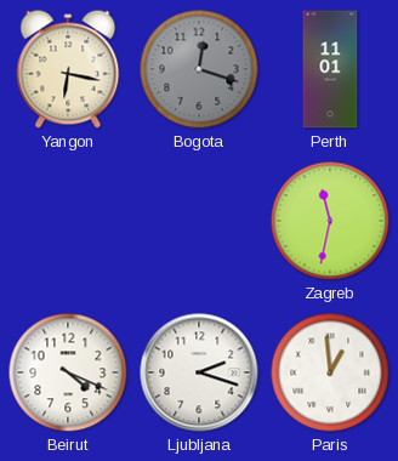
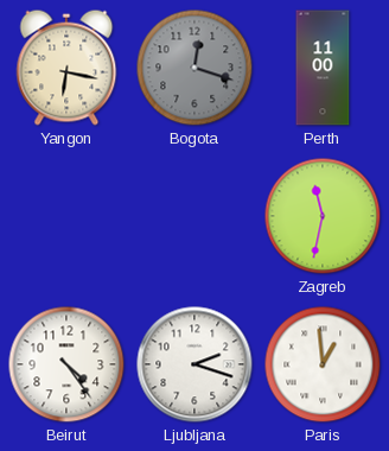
Perth: 11:01 -> 11:00 (323, 68)
Beirut: 4:19 -> 4:24 (66, 364)
